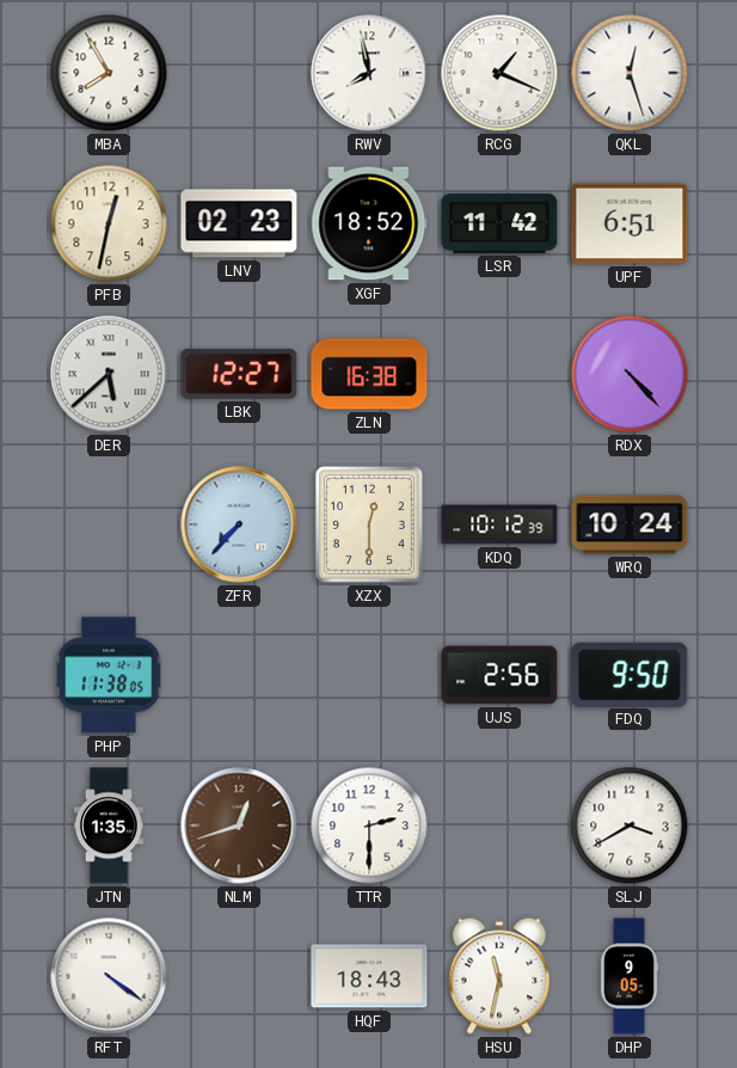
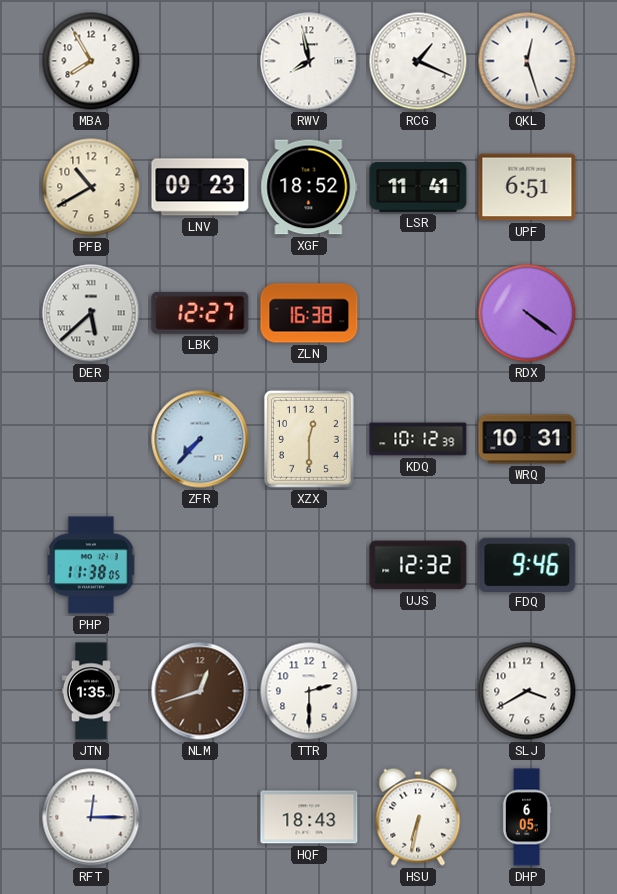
PFB: 12:32 -> 10:40 (91, 187)
LNV: 02:23 -> 09:23 (200, 187)
LSR: 11:42 -> 11:41 (418, 187)
RDX: 4:23 -> 4:21 (527, 313)
WRQ: 10:24 -> 10:31 (527, 439)
UJS: 2:56 -> 12:32 (418, 565)
FDQ: 9:50 -> 9:46 (527, 564)
RFT: 4:21 -> 12:15 (91, 817)
HSU: 11:32 -> 6:32 (418, 817)
DHP: 9:05 -> 6:05 (527, 817)
